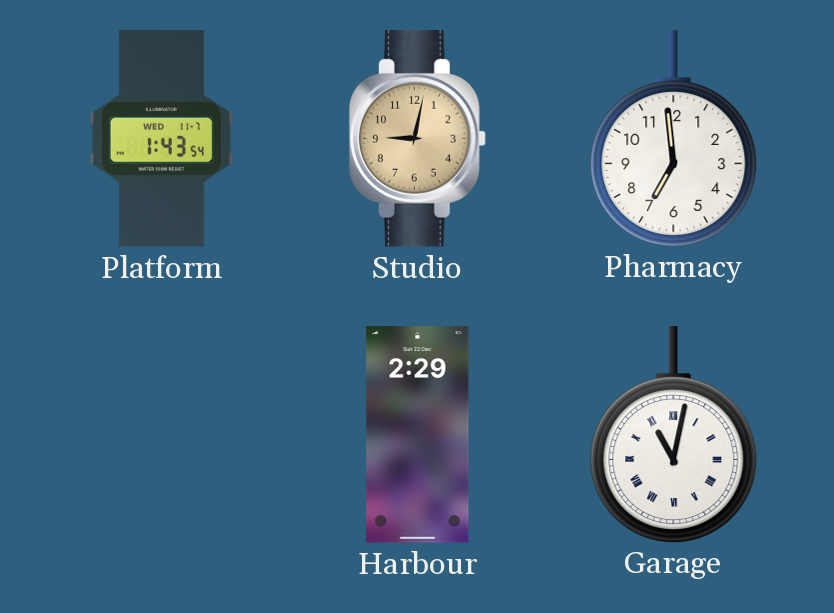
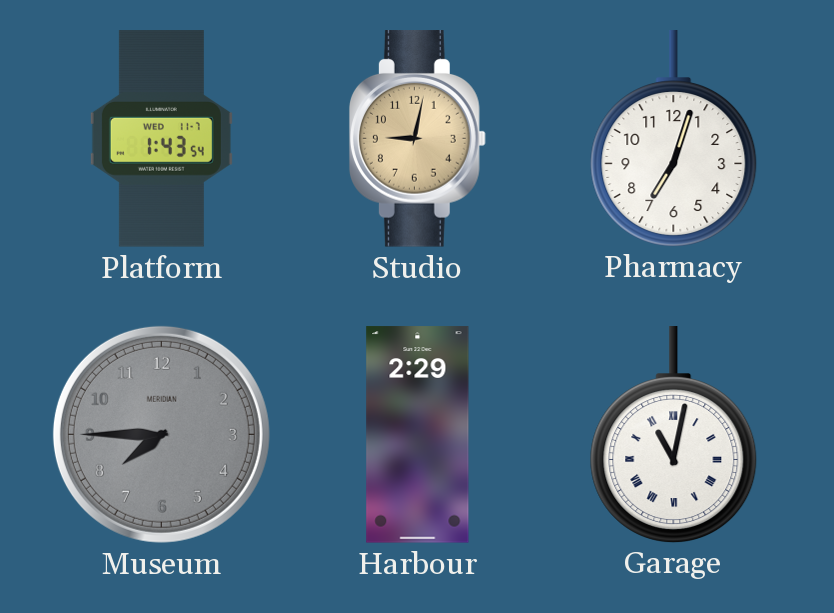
Pharmacy: 6:59 -> 7:03 (674, 138)
Museum: none -> 7:45 (161, 434)
